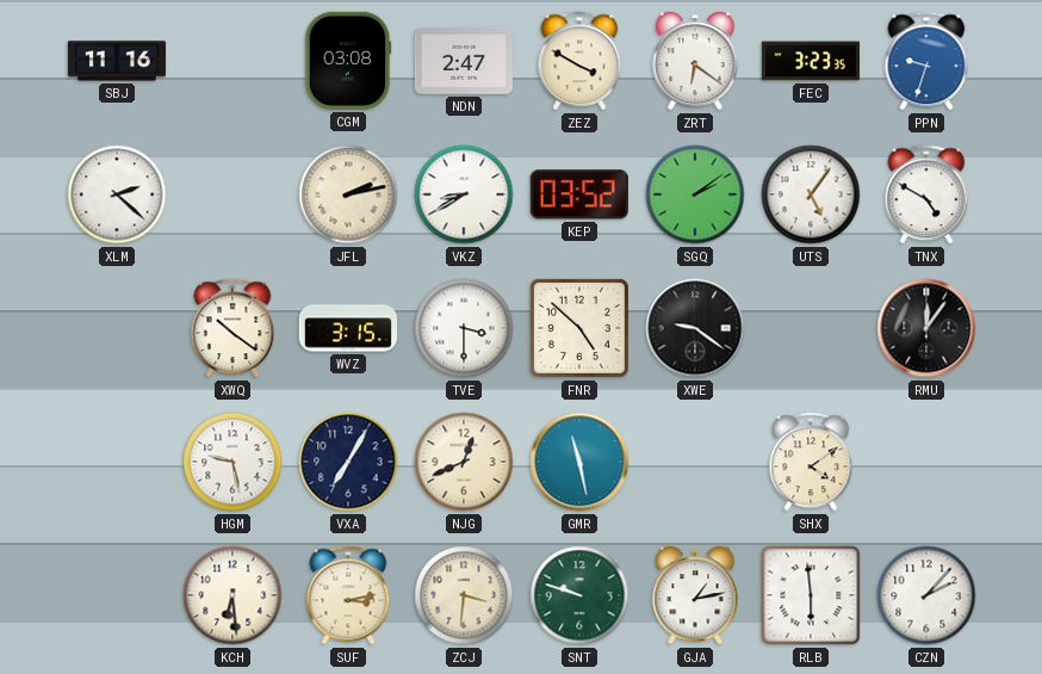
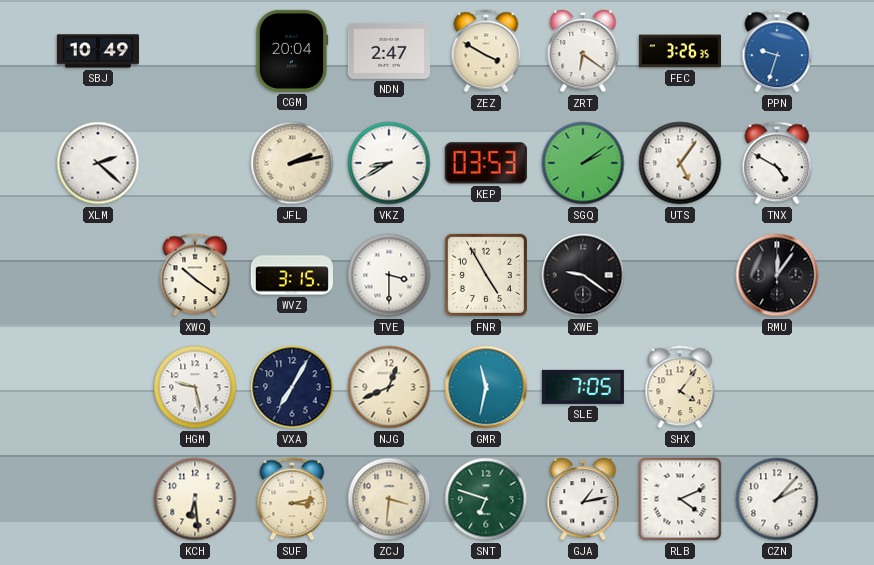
SBJ: 11:16 -> 10:49 (98, 51)
CGM: 03:08 -> 20:04 (292, 51)
FEC: 3:23 -> 3:26 (680, 51)
KEP: 03:52 -> 03:53 (486, 163)
FNR: 4:52 -> 4:55 (486, 275)
GMR: 11:28 -> 11:32 (486, 387)
SLE: none -> 7:05 (583, 387)
SHX: 4:09 -> 4:06 (680, 387)
SNT: 9:48 -> 6:48 (486, 499)
RLB: 5:59 -> 4:11 (680, 499)
